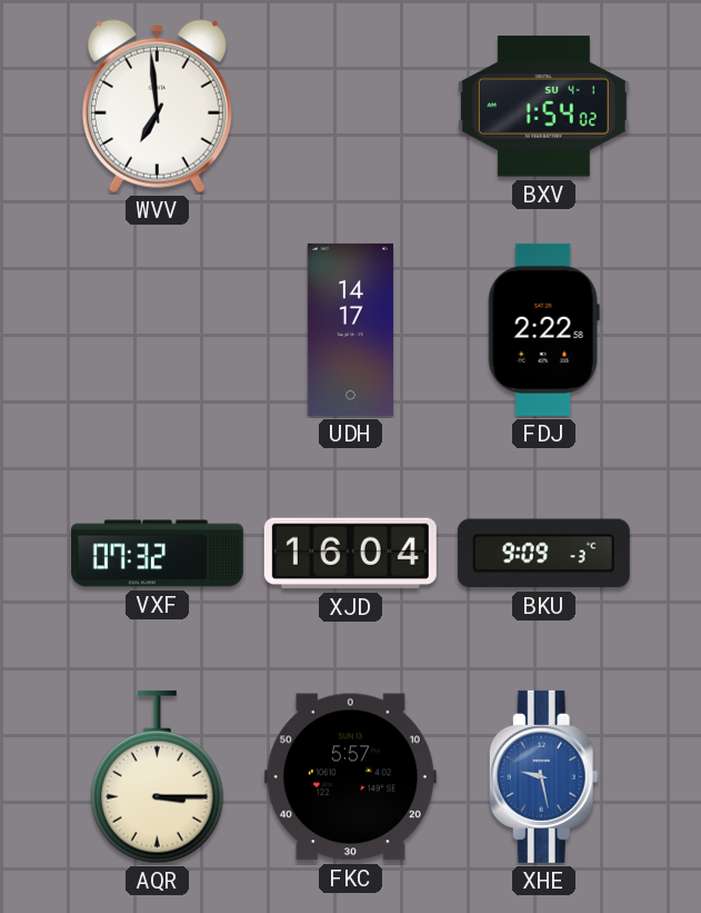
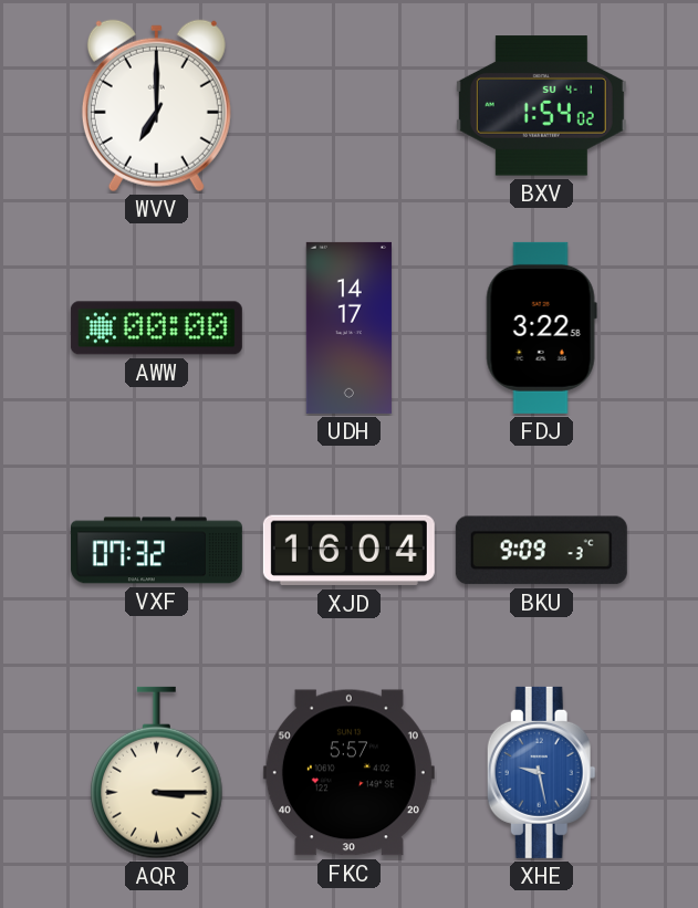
WVV: 6:59 -> 7:00 (156, 106)
AWW: none -> 00:00 (156, 328)
FDJ: 2:22 -> 3:22 (541, 327)
